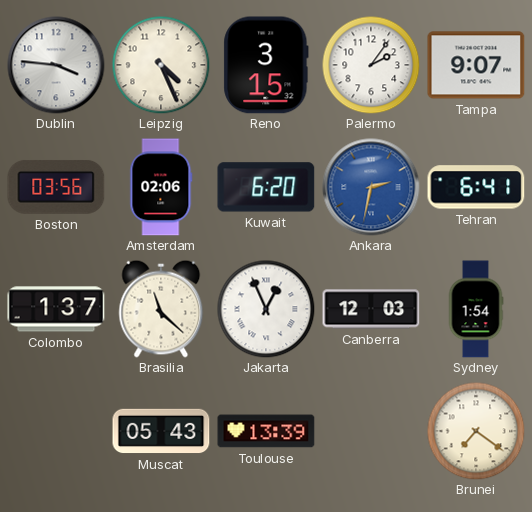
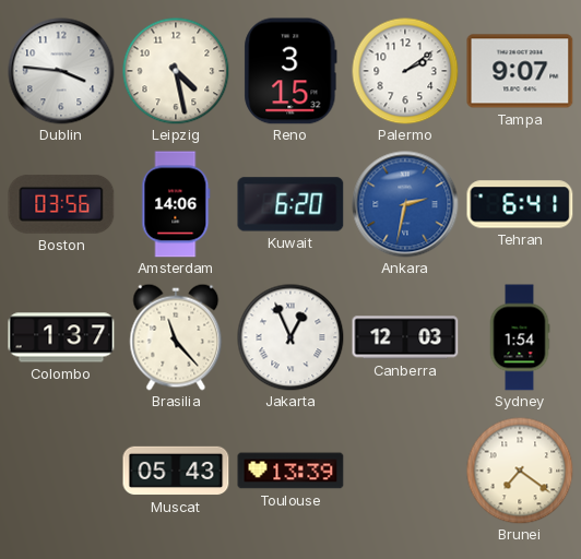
Leipzig: 4:26 -> 4:28 (176, 71)
Palermo: 2:06 -> 2:09 (405, 71)
Amsterdam: 02:06 -> 14:06 (176, 204)
Brasilia: 11:22 -> 11:23 (176, 337)
